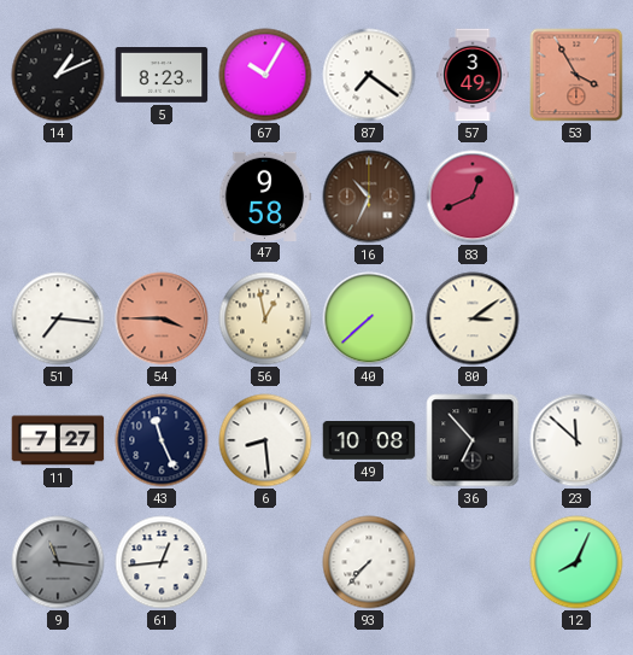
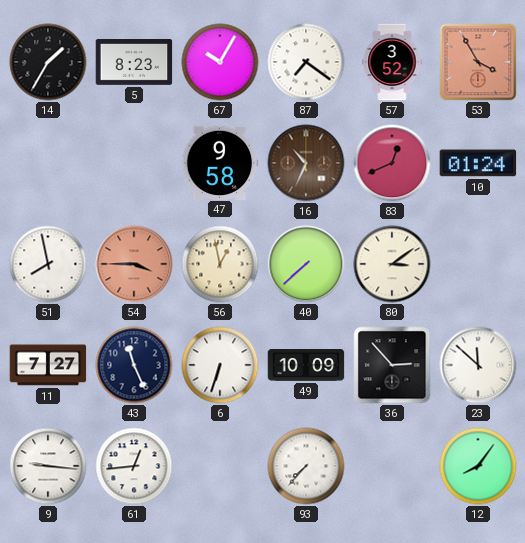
14: 1:11 -> 1:35 (48, 62)
57: 3:49 -> 3:52 (392, 62)
10: none -> 01:24 (478, 163)
51: 7:16 -> 7:58 (48, 264)
6: 8:29 -> 6:33 (220, 365)
49: 10:08 -> 10:09 (306, 366)
36: 6:53 -> 2:53 (392, 365)
9: 11:16 -> 9:16 (48, 466)
9 dial: grey -> white (48, 466)
12: 8:04 -> 8:06 (478, 466)
